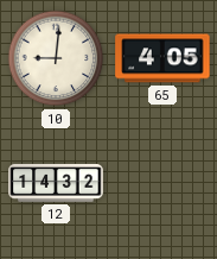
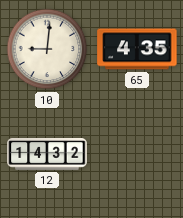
65: 4:05 -> 4:35 (137, 49)
